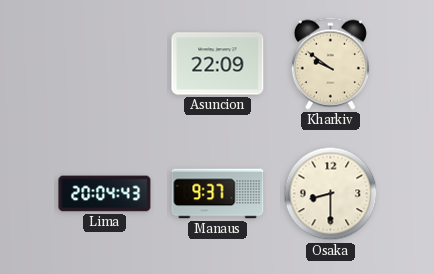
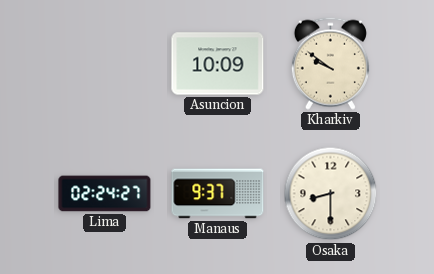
Asuncion: 22:09 -> 10:09 (218, 64)
Lima: 20:04 -> 02:24 (105, 194)
